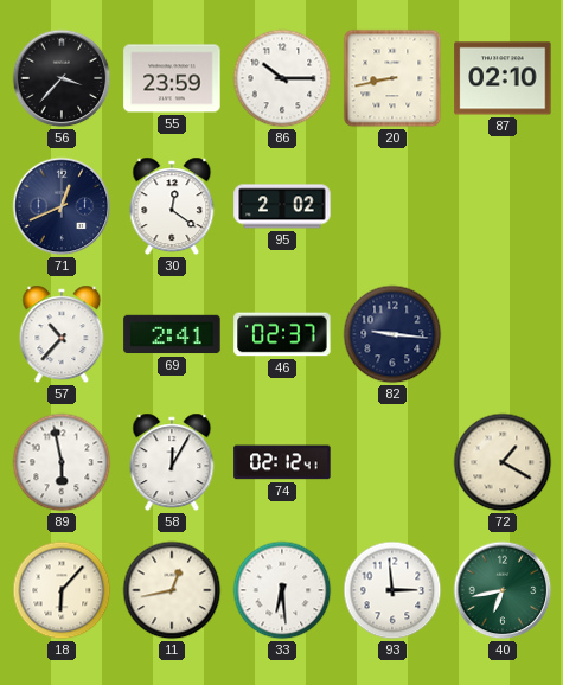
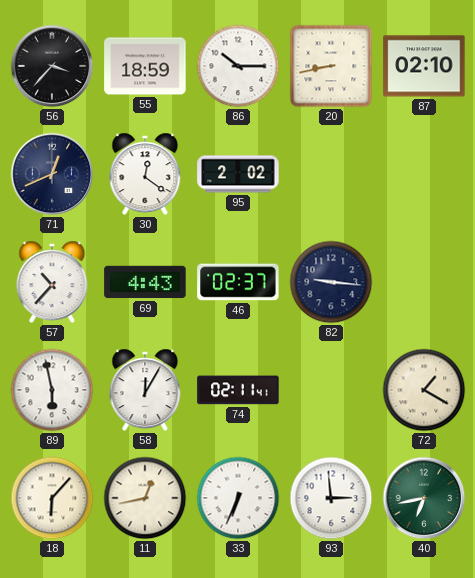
55: 23:59 -> 18:59 (145, 66)
69: 2:41 -> 4:43 (145, 282)
74: 02:12 -> 02:11 (238, 390)
33: 6:29 -> 6:34 (238, 498)
